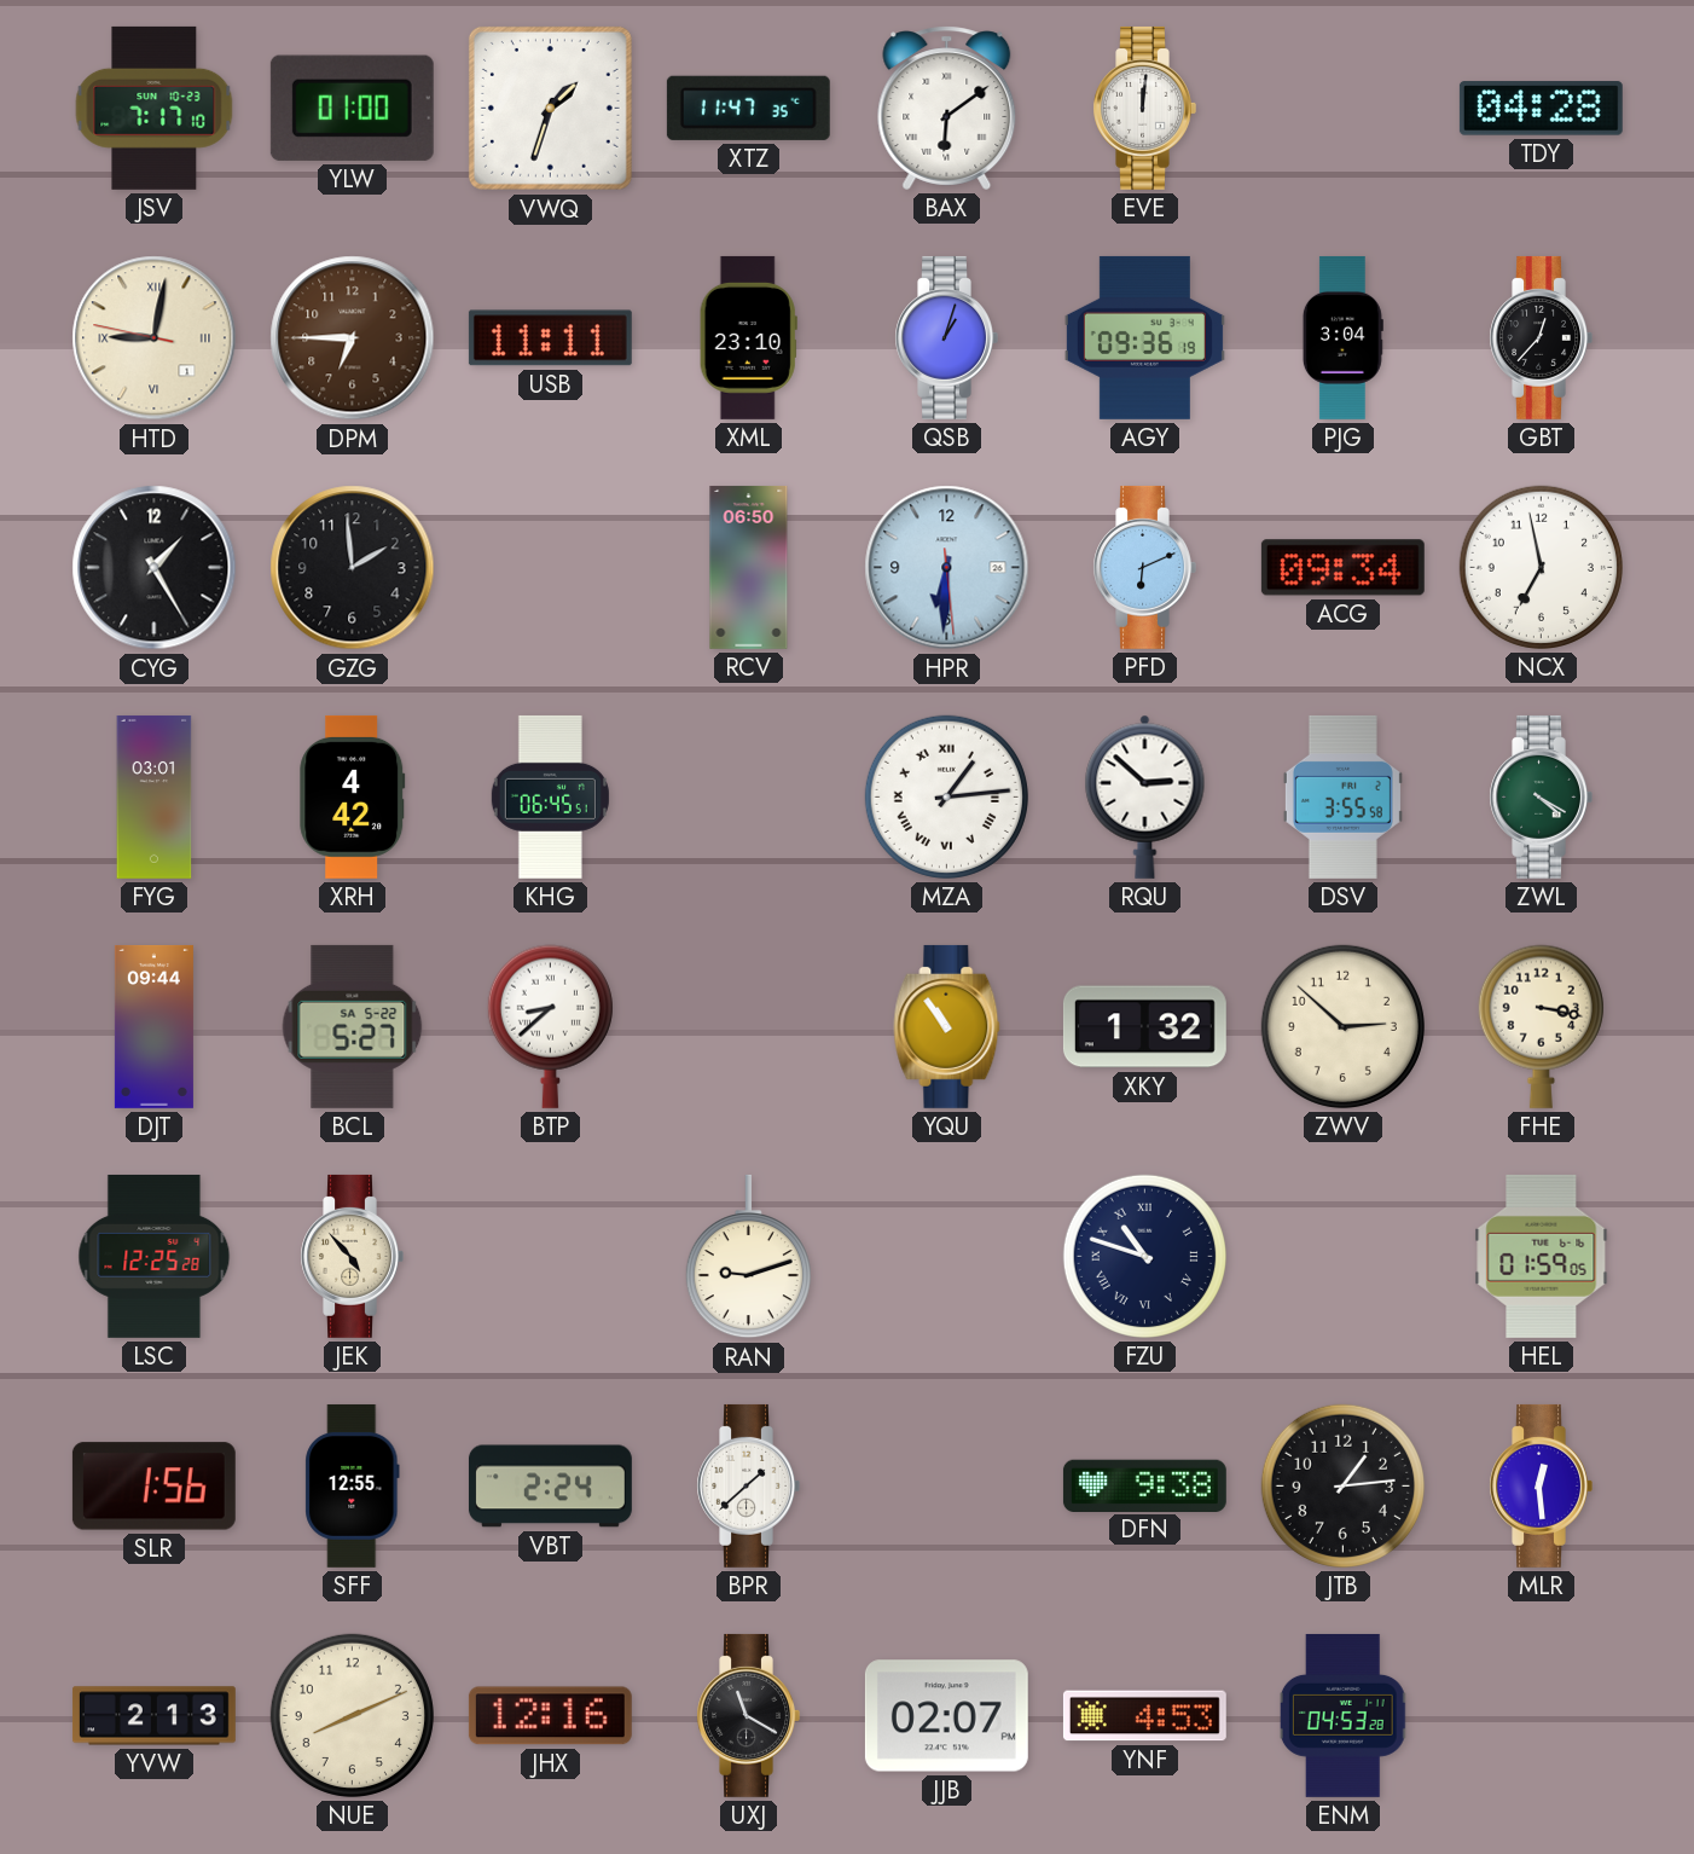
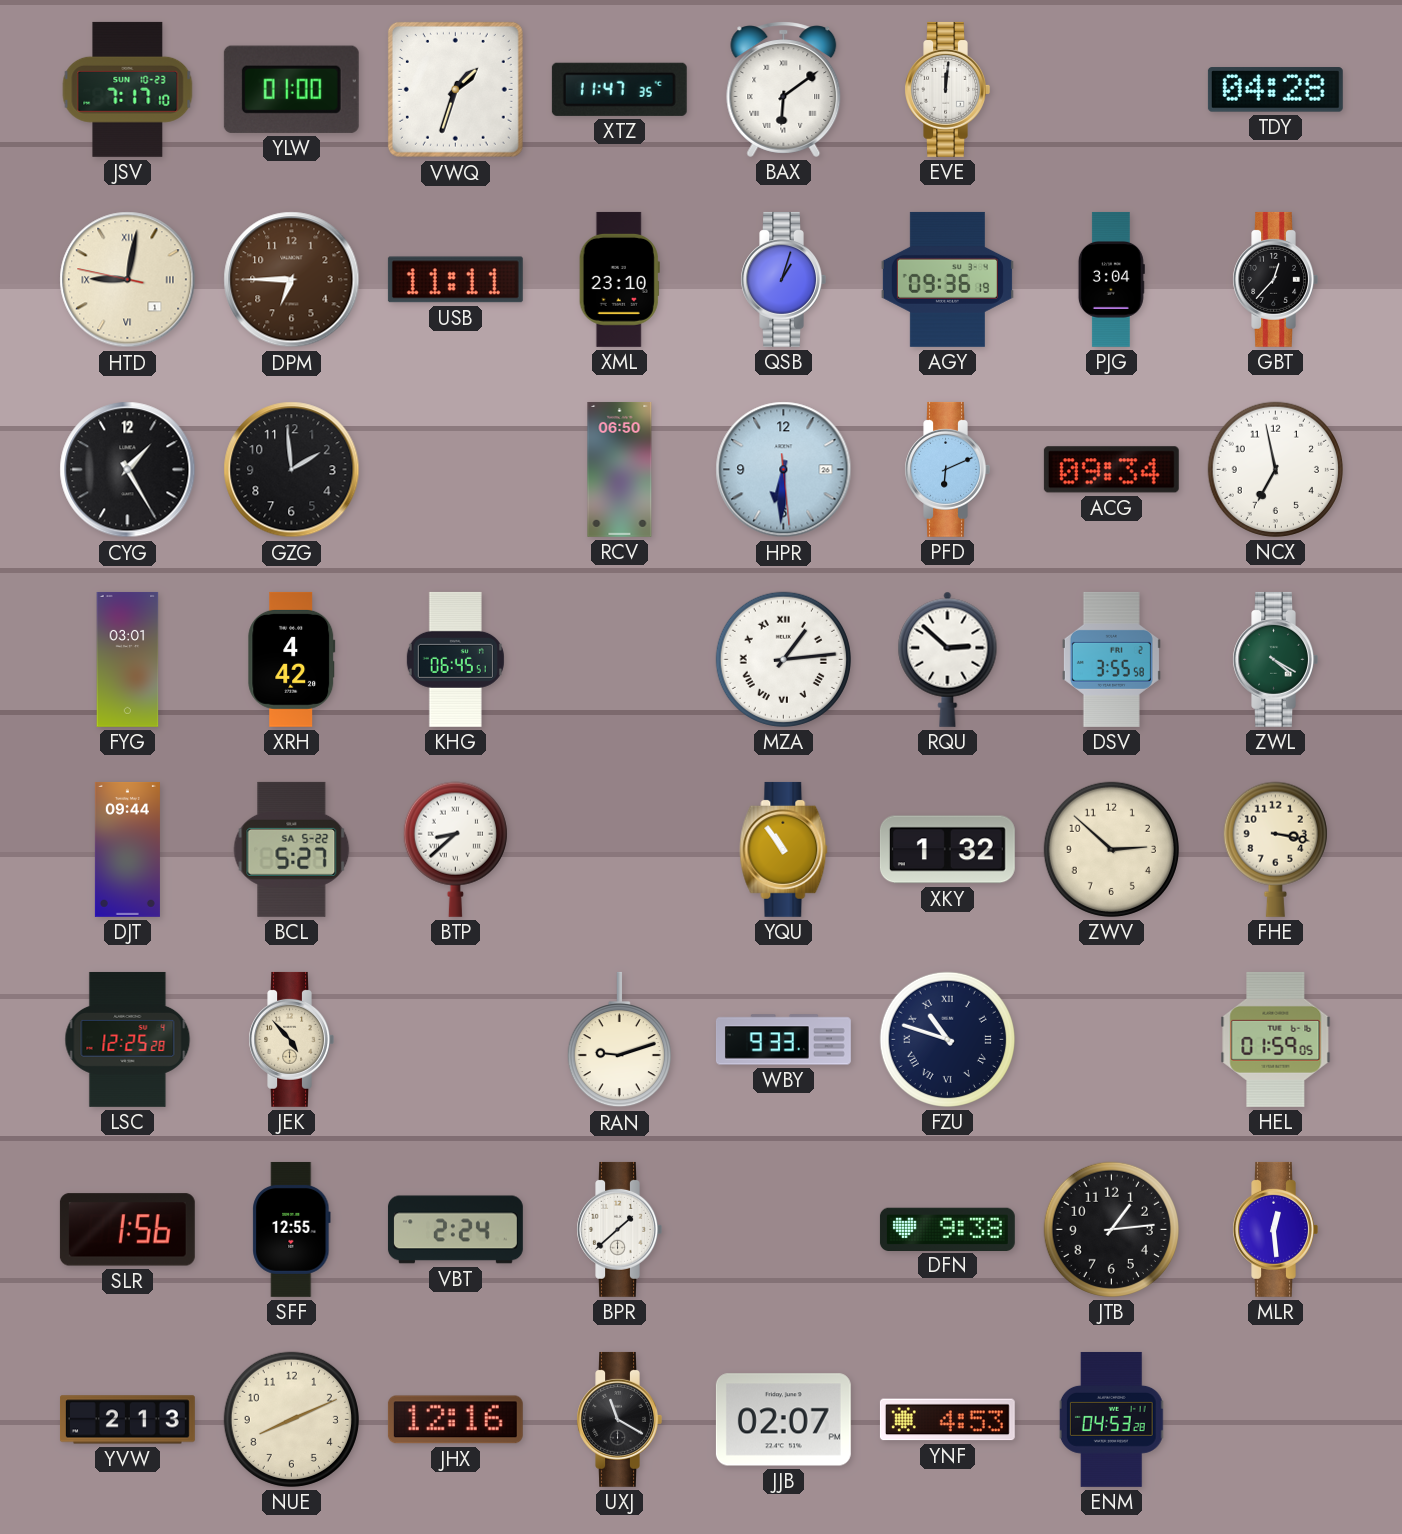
WBY: none -> 9:33 (783, 1040)
